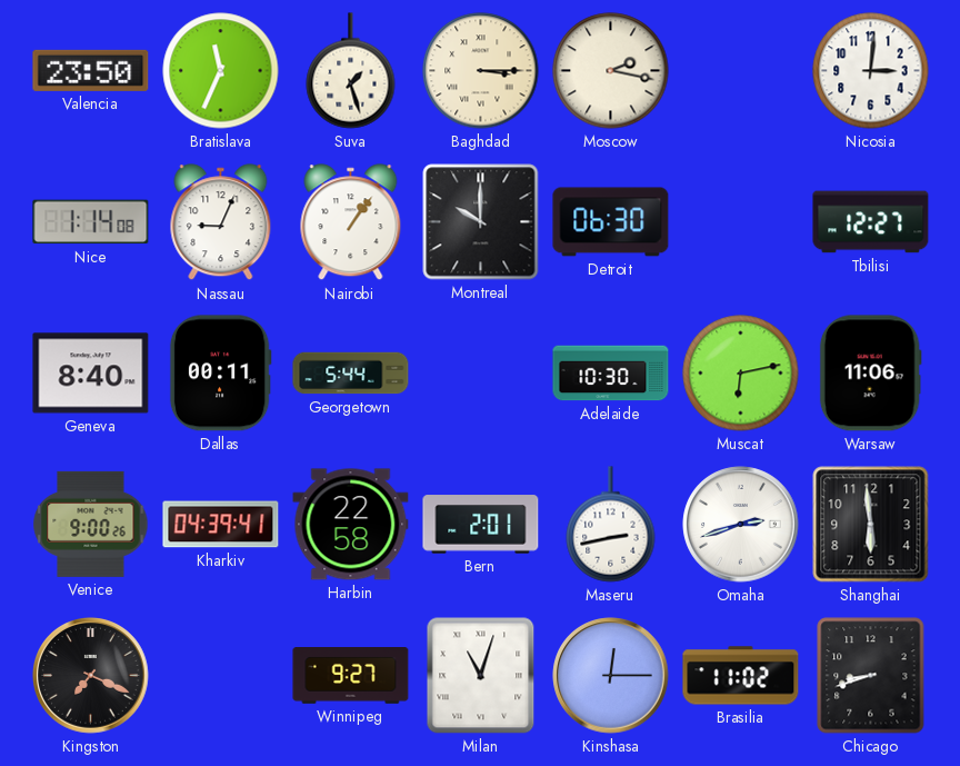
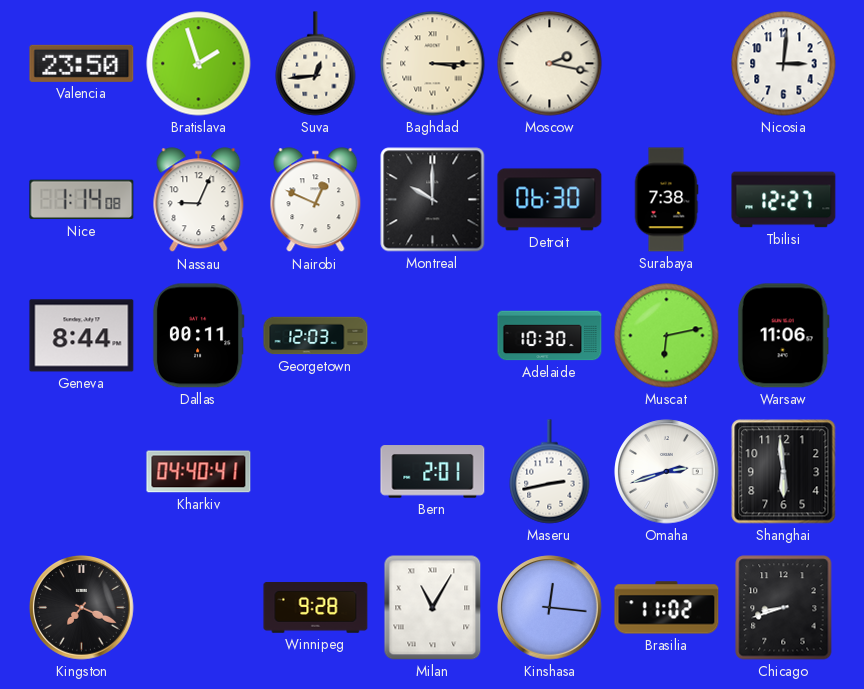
Bratislava: 11:34 -> 1:57 (199, 64)
Suva: 1:27 -> 12:44 (316, 64)
Nairobi: 1:06 -> 12:49 (316, 200)
Surabaya: none -> 7:38 (666, 200)
Geneva: 8:40 -> 8:44 (82, 336)
Georgetown: 5:44 -> 12:03 (316, 336)
Venice: 9:00 -> none (91, 524)
Kharkiv: 04:39 -> 04:40 (199, 472)
Harbin: 22:58 -> none (351, 525)
Winnipeg: 9:27 -> 9:28 (316, 608)
Milan: 11:03 -> 11:05 (433, 608)
Kinshasa: 12:15 -> 12:16 (550, 608)
